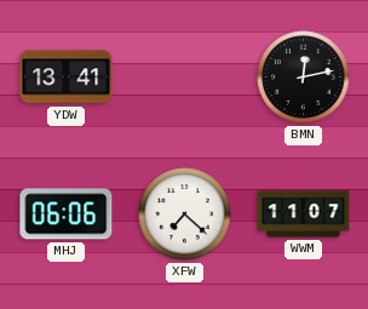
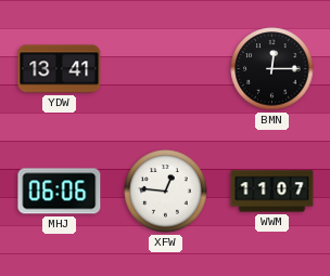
BMN: 12:13 -> 12:15 (272, 69)
XFW: 7:22 -> 12:46 (166, 192)
